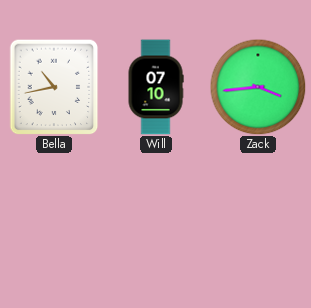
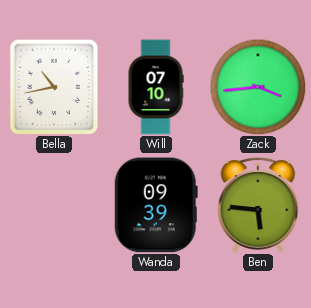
Wanda: none -> 09:39 (156, 205)
Ben: none -> 5:46 (258, 205)
